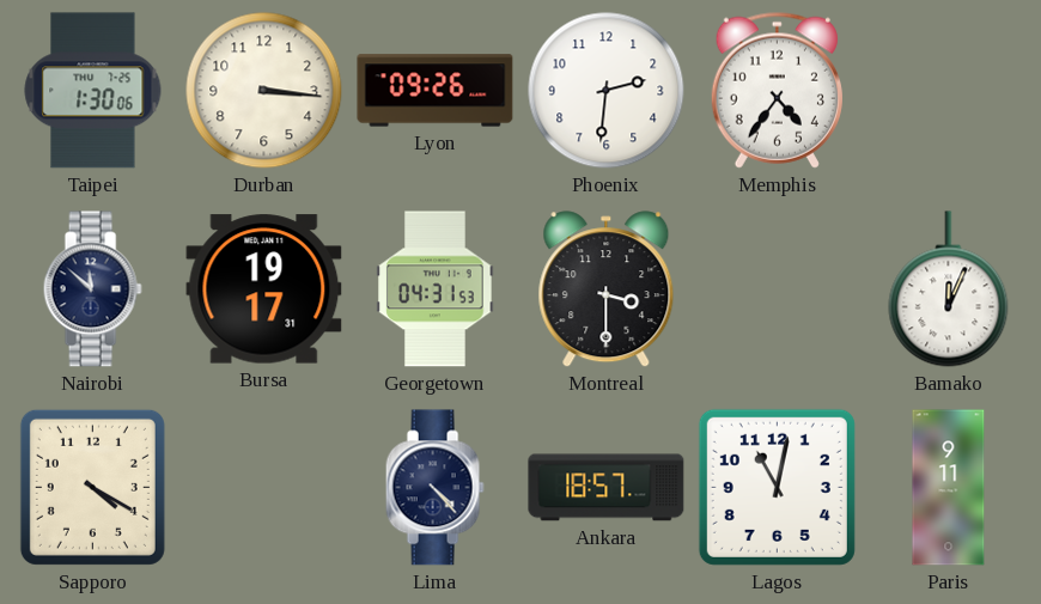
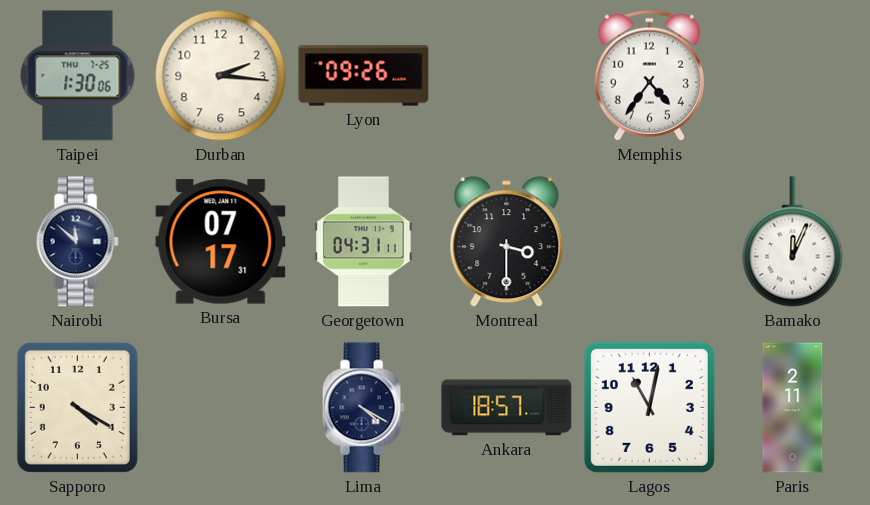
Durban: 3:16 -> 2:16 (221, 76)
Phoenix: 2:31 -> none (607, 91)
Bursa: 19:17 -> 07:17 (221, 242)
Georgetown: 04:31:53 -> 04:31:11 (364, 242)
Lima: 4:23 -> 4:20 (363, 408)
Paris: 9:11 -> 2:11 (793, 408)
